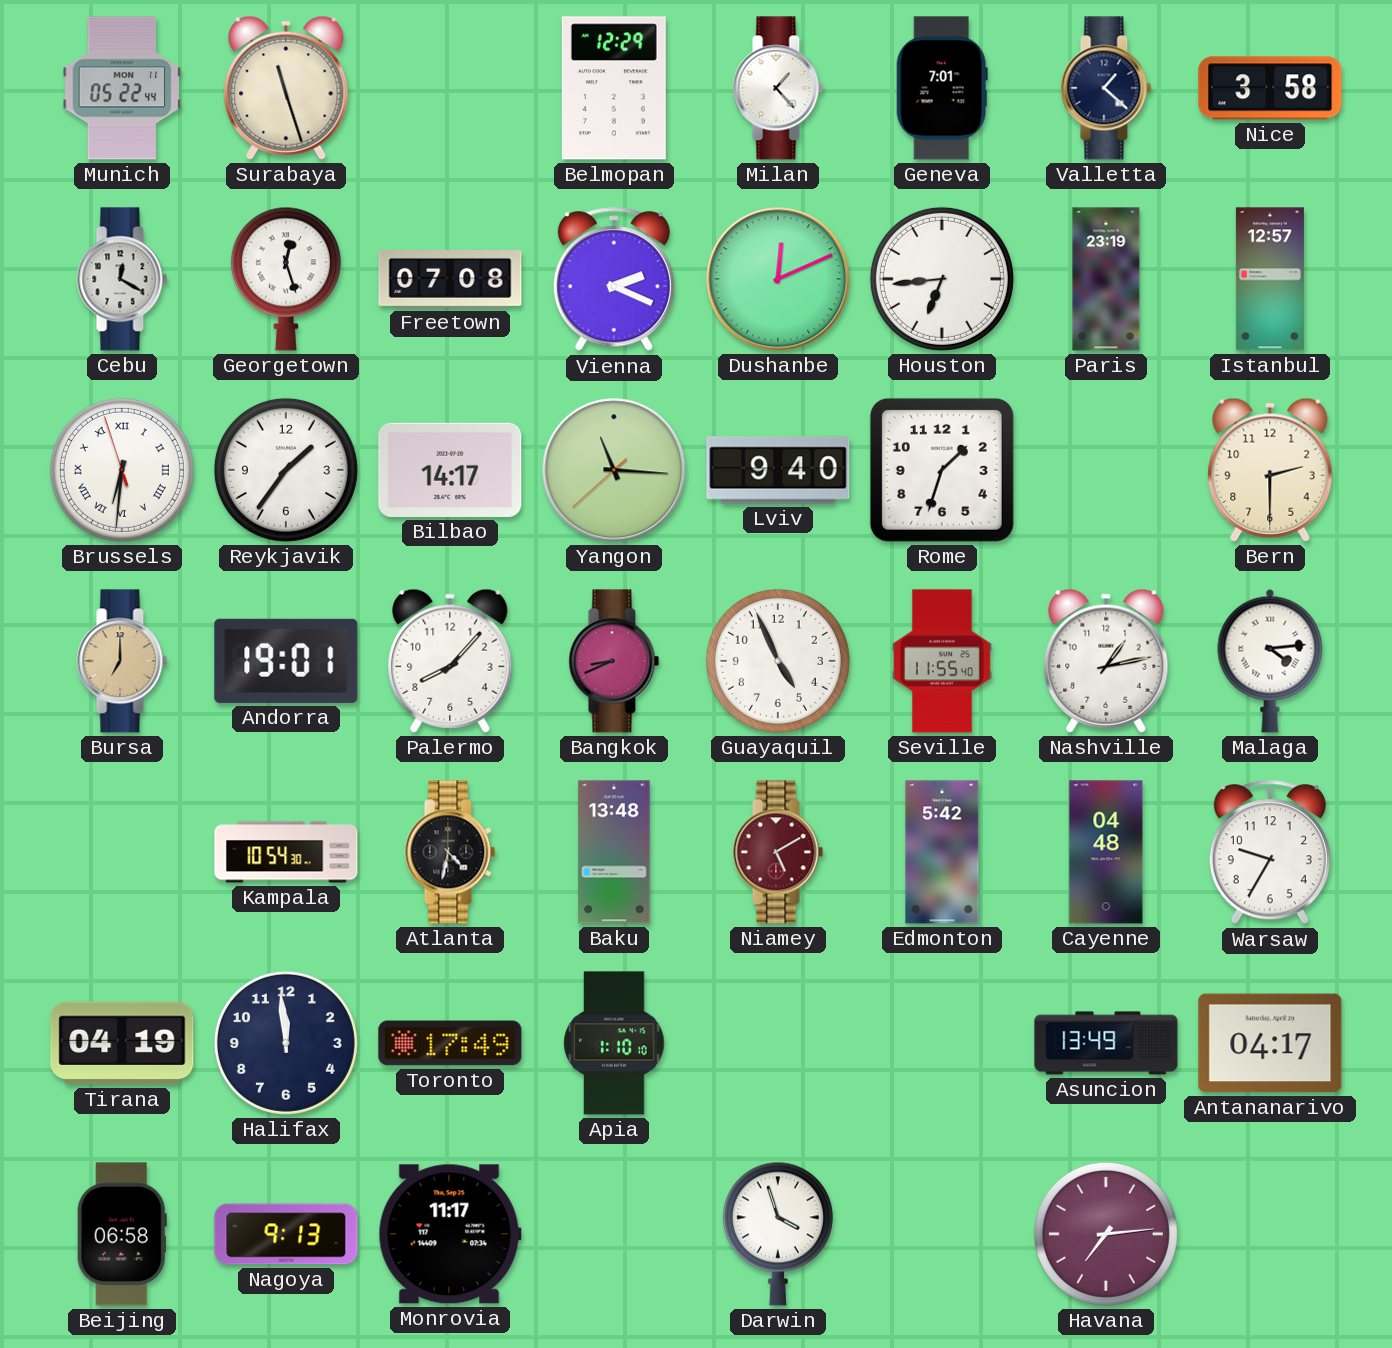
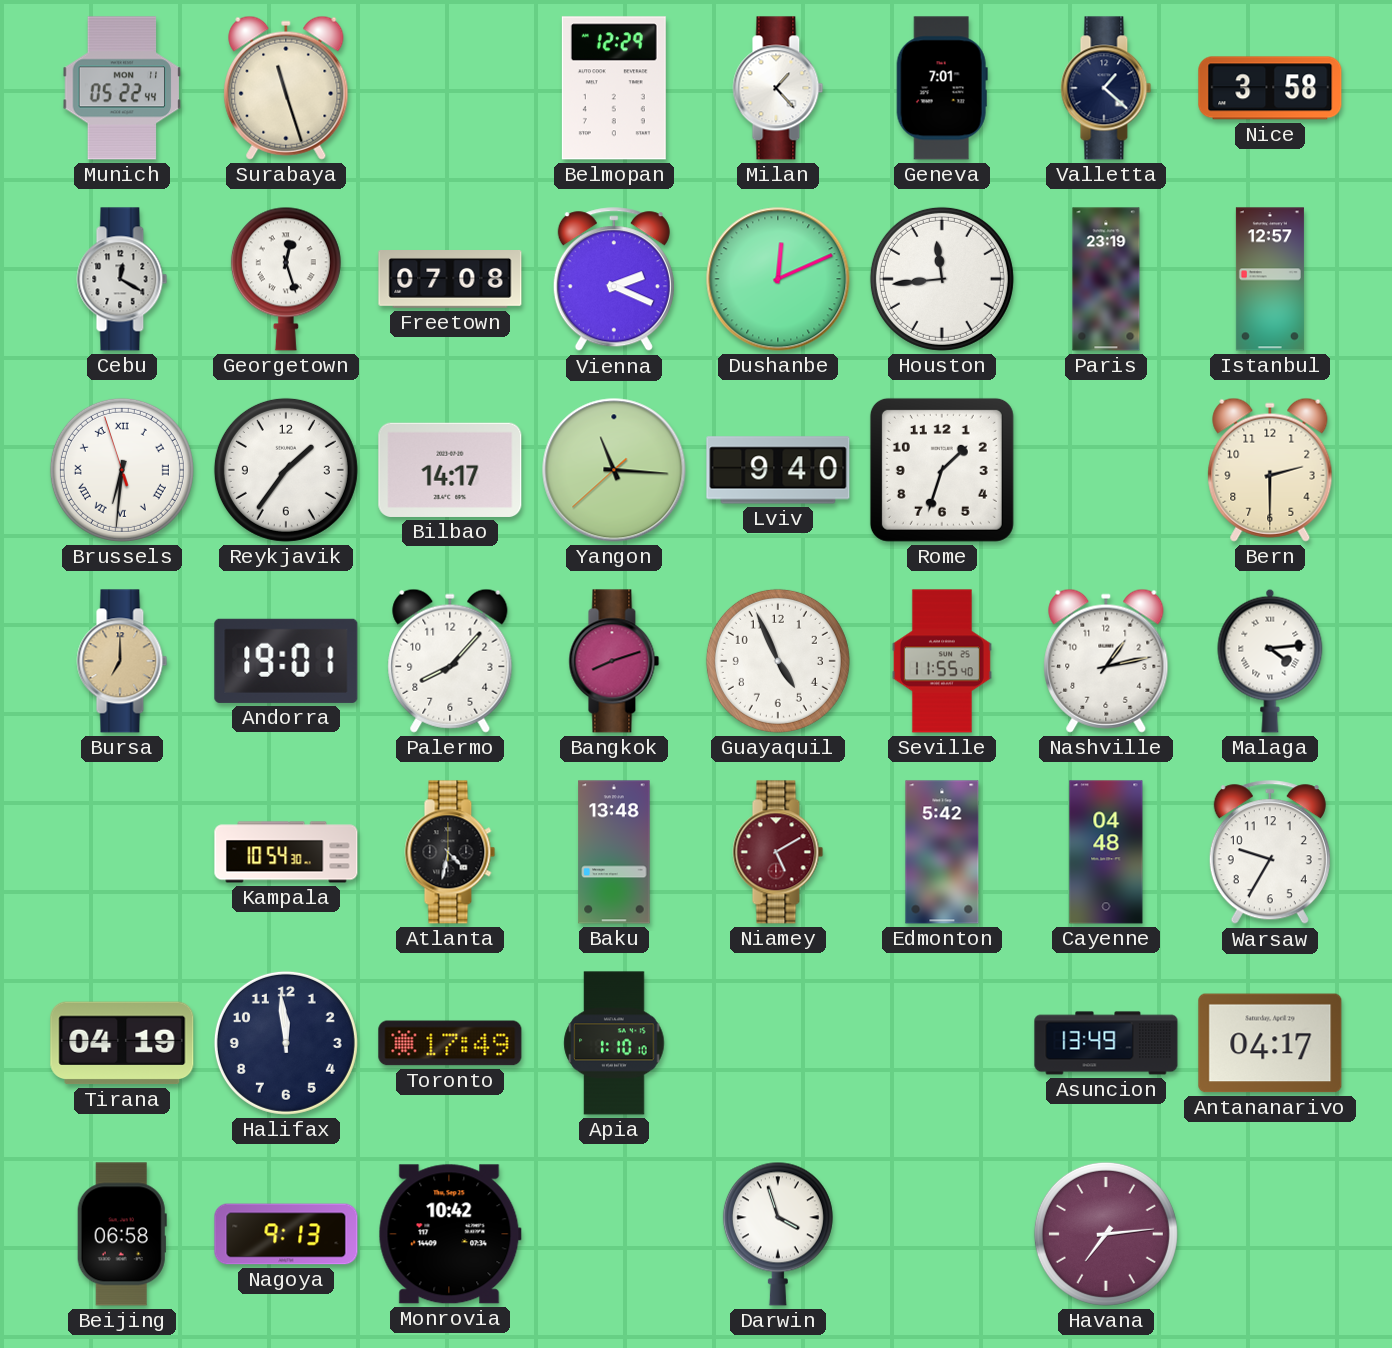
Houston: 6:44 -> 11:44 (942, 279)
Bangkok: 8:41 -> 8:12 (614, 661)
Monrovia: 11:17 -> 10:42 (450, 1234)
